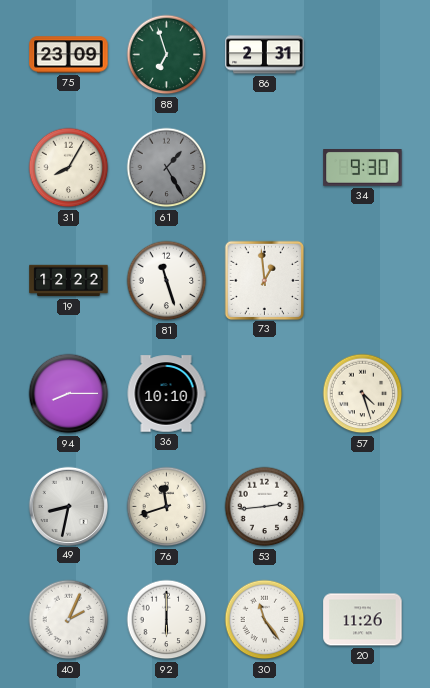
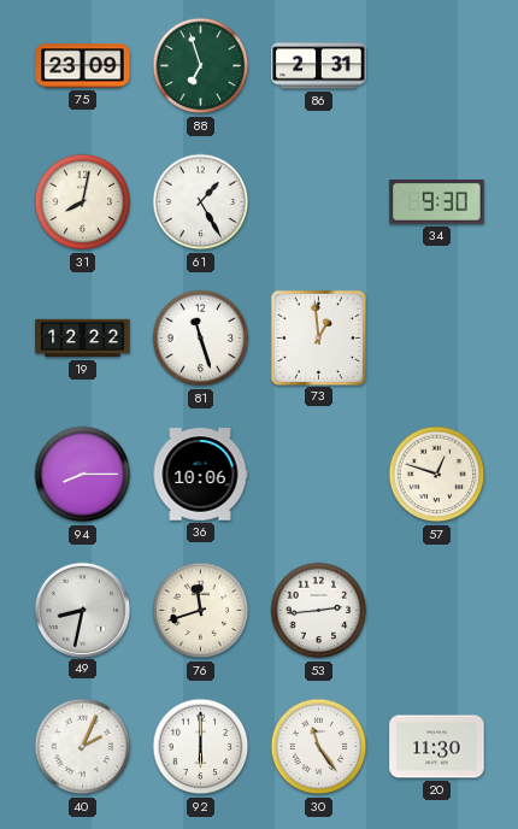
31: 8:05 -> 8:02 (83, 202)
61 dial: grey -> white (201, 202)
36: 10:10 -> 10:06 (200, 475)
57: 4:27 -> 12:48 (437, 475)
20: 11:26 -> 11:30 (437, 747)
